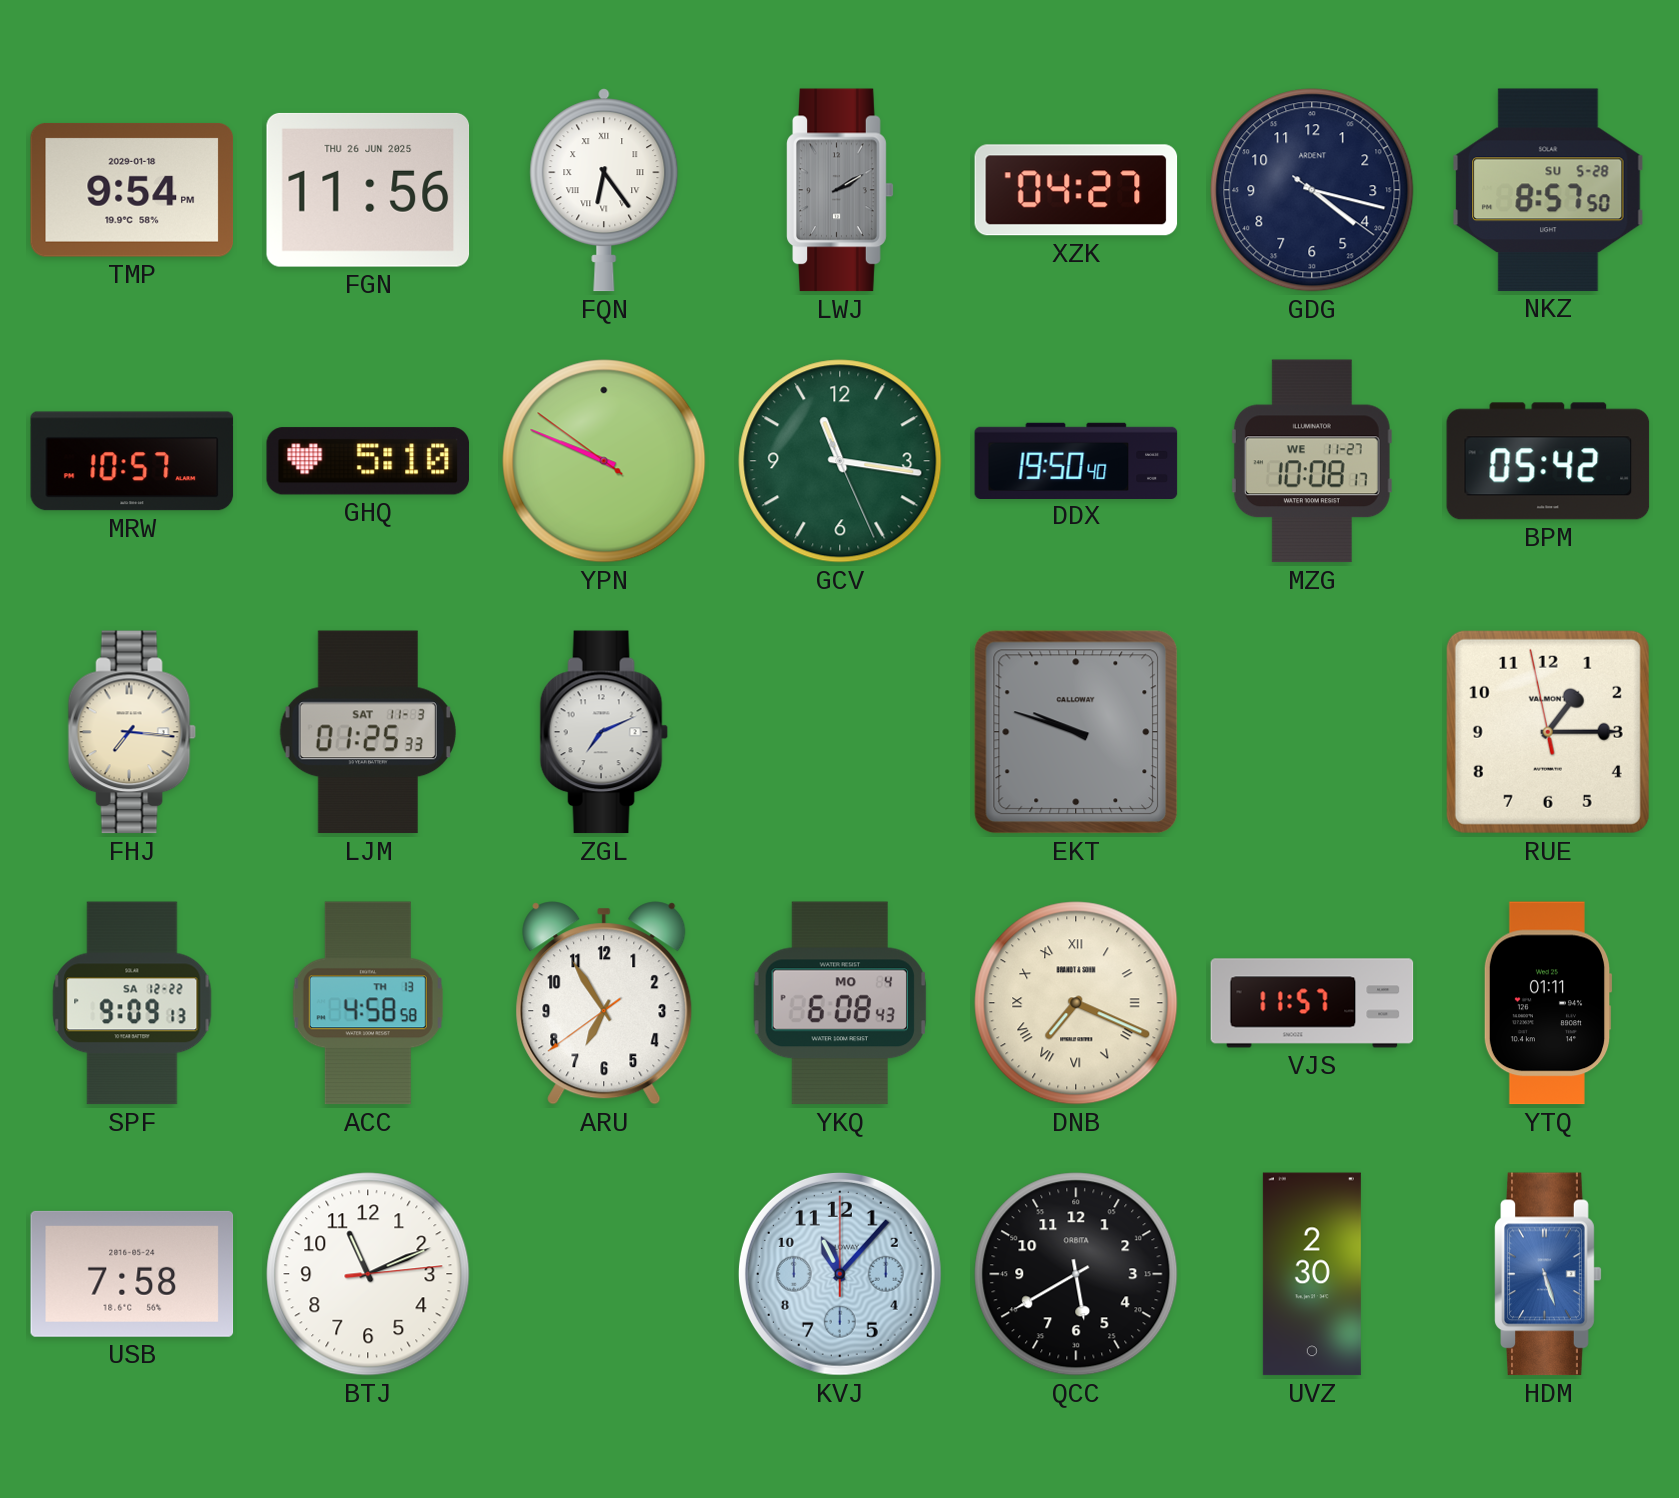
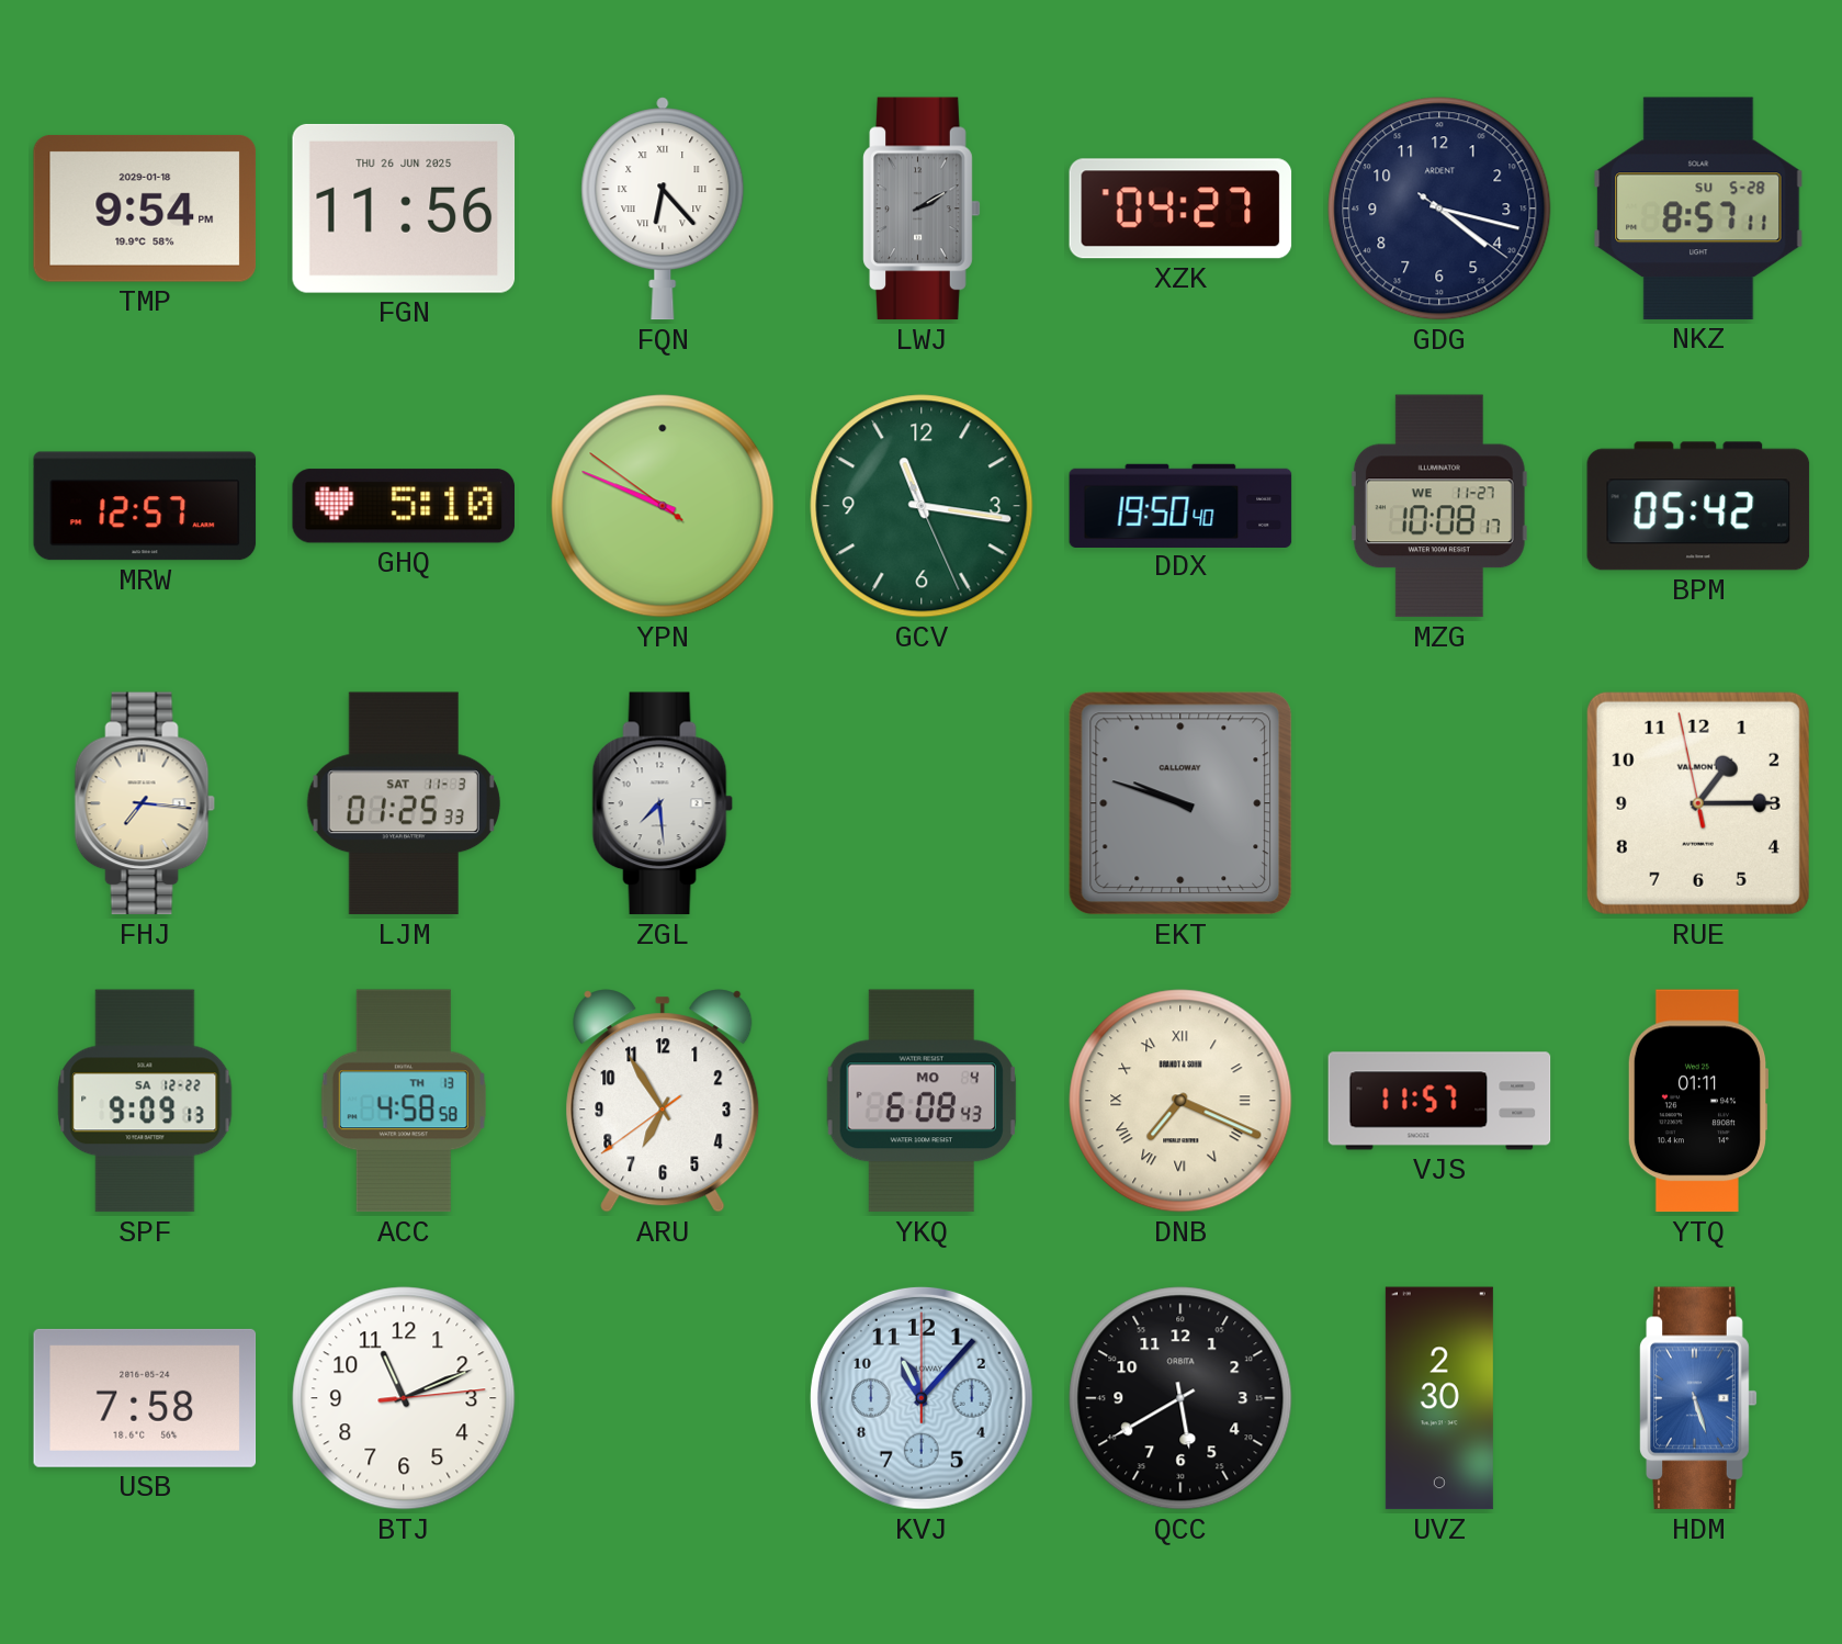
FQN: 6:24 -> 6:23 (663, 209)
NKZ: 8:57:50 -> 8:57:11 (1698, 209)
MRW: 10:57 -> 12:57 (145, 506)
ZGL: 7:11 -> 7:29 (663, 803)
